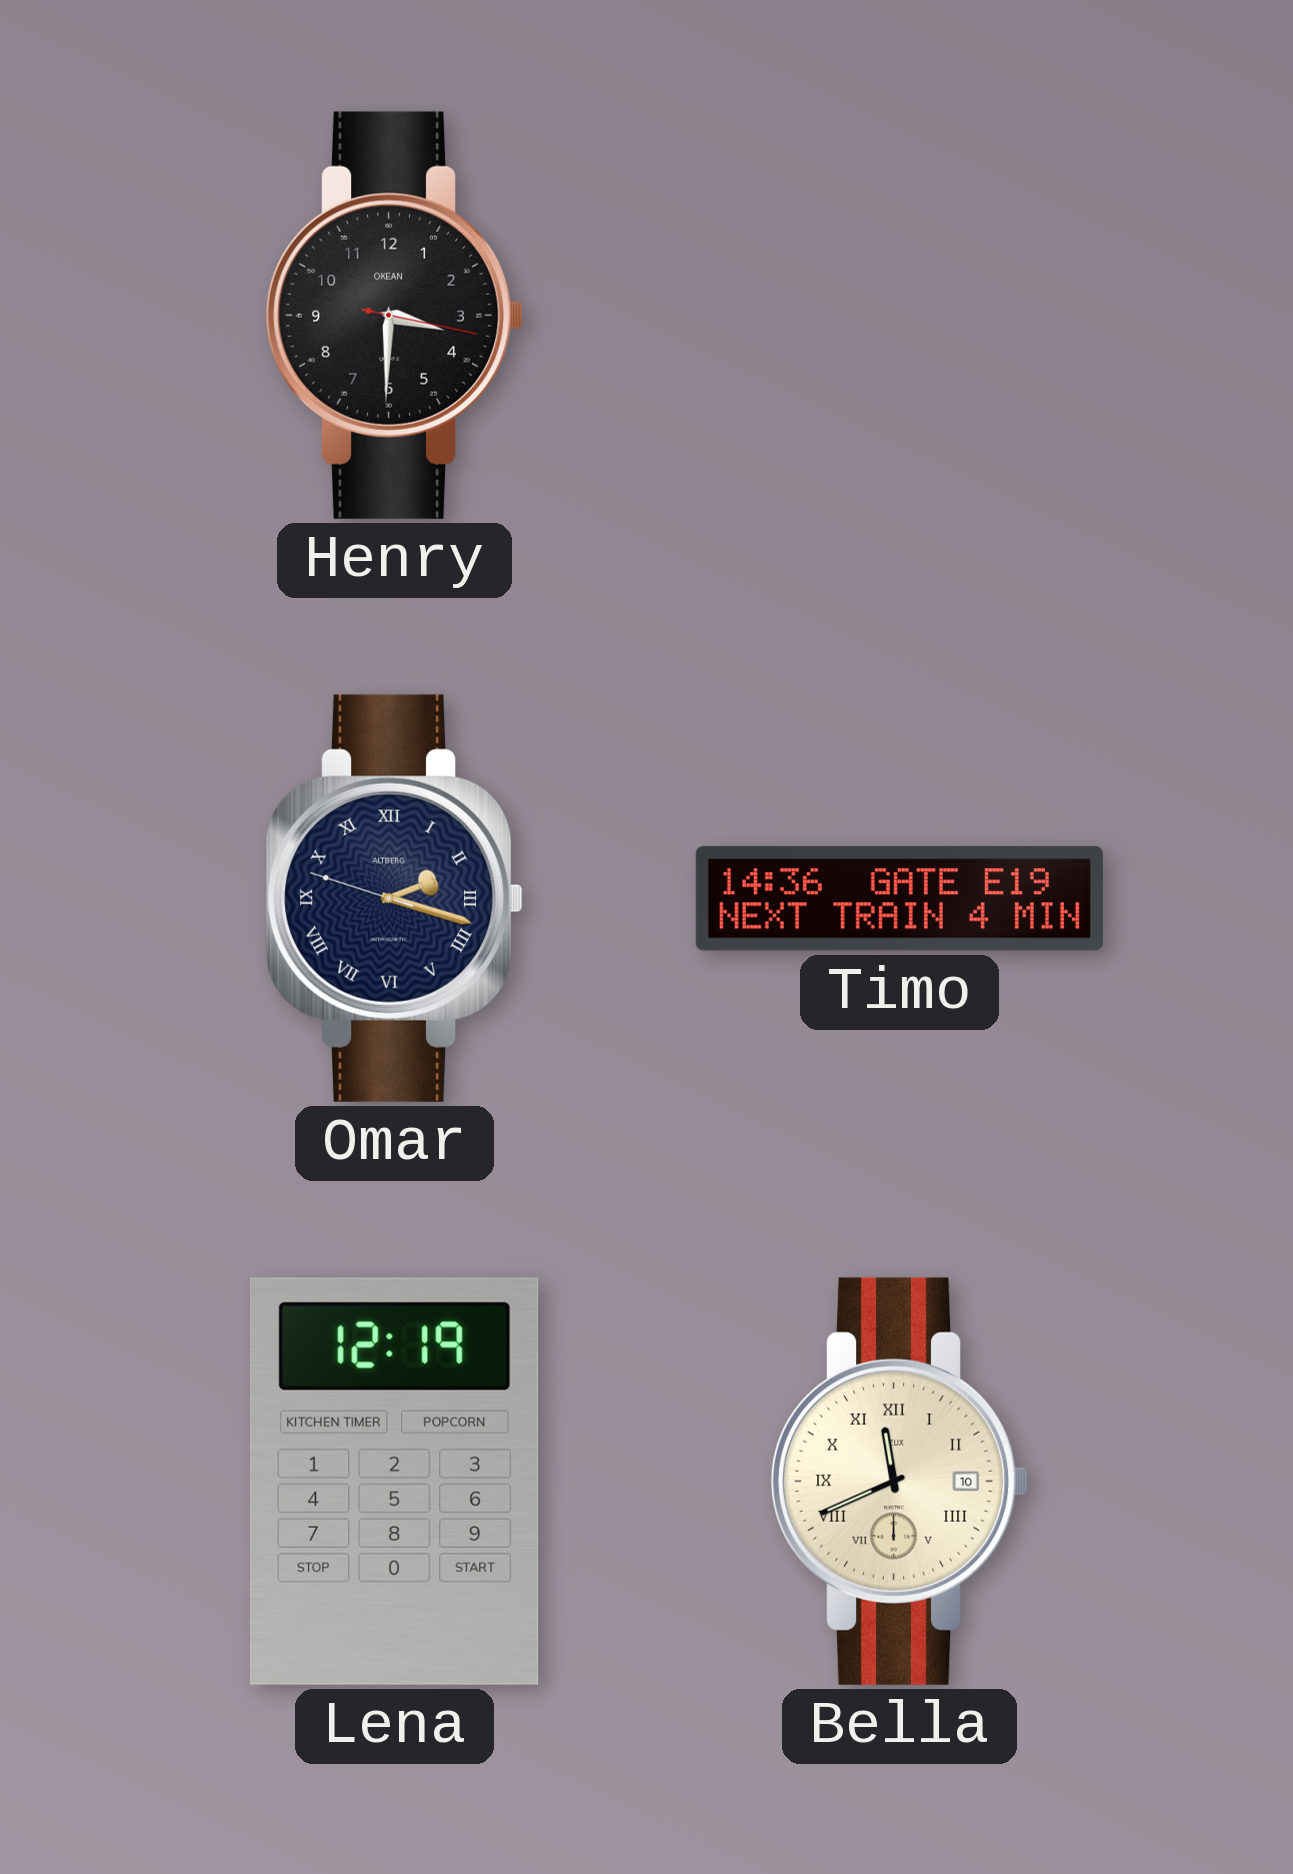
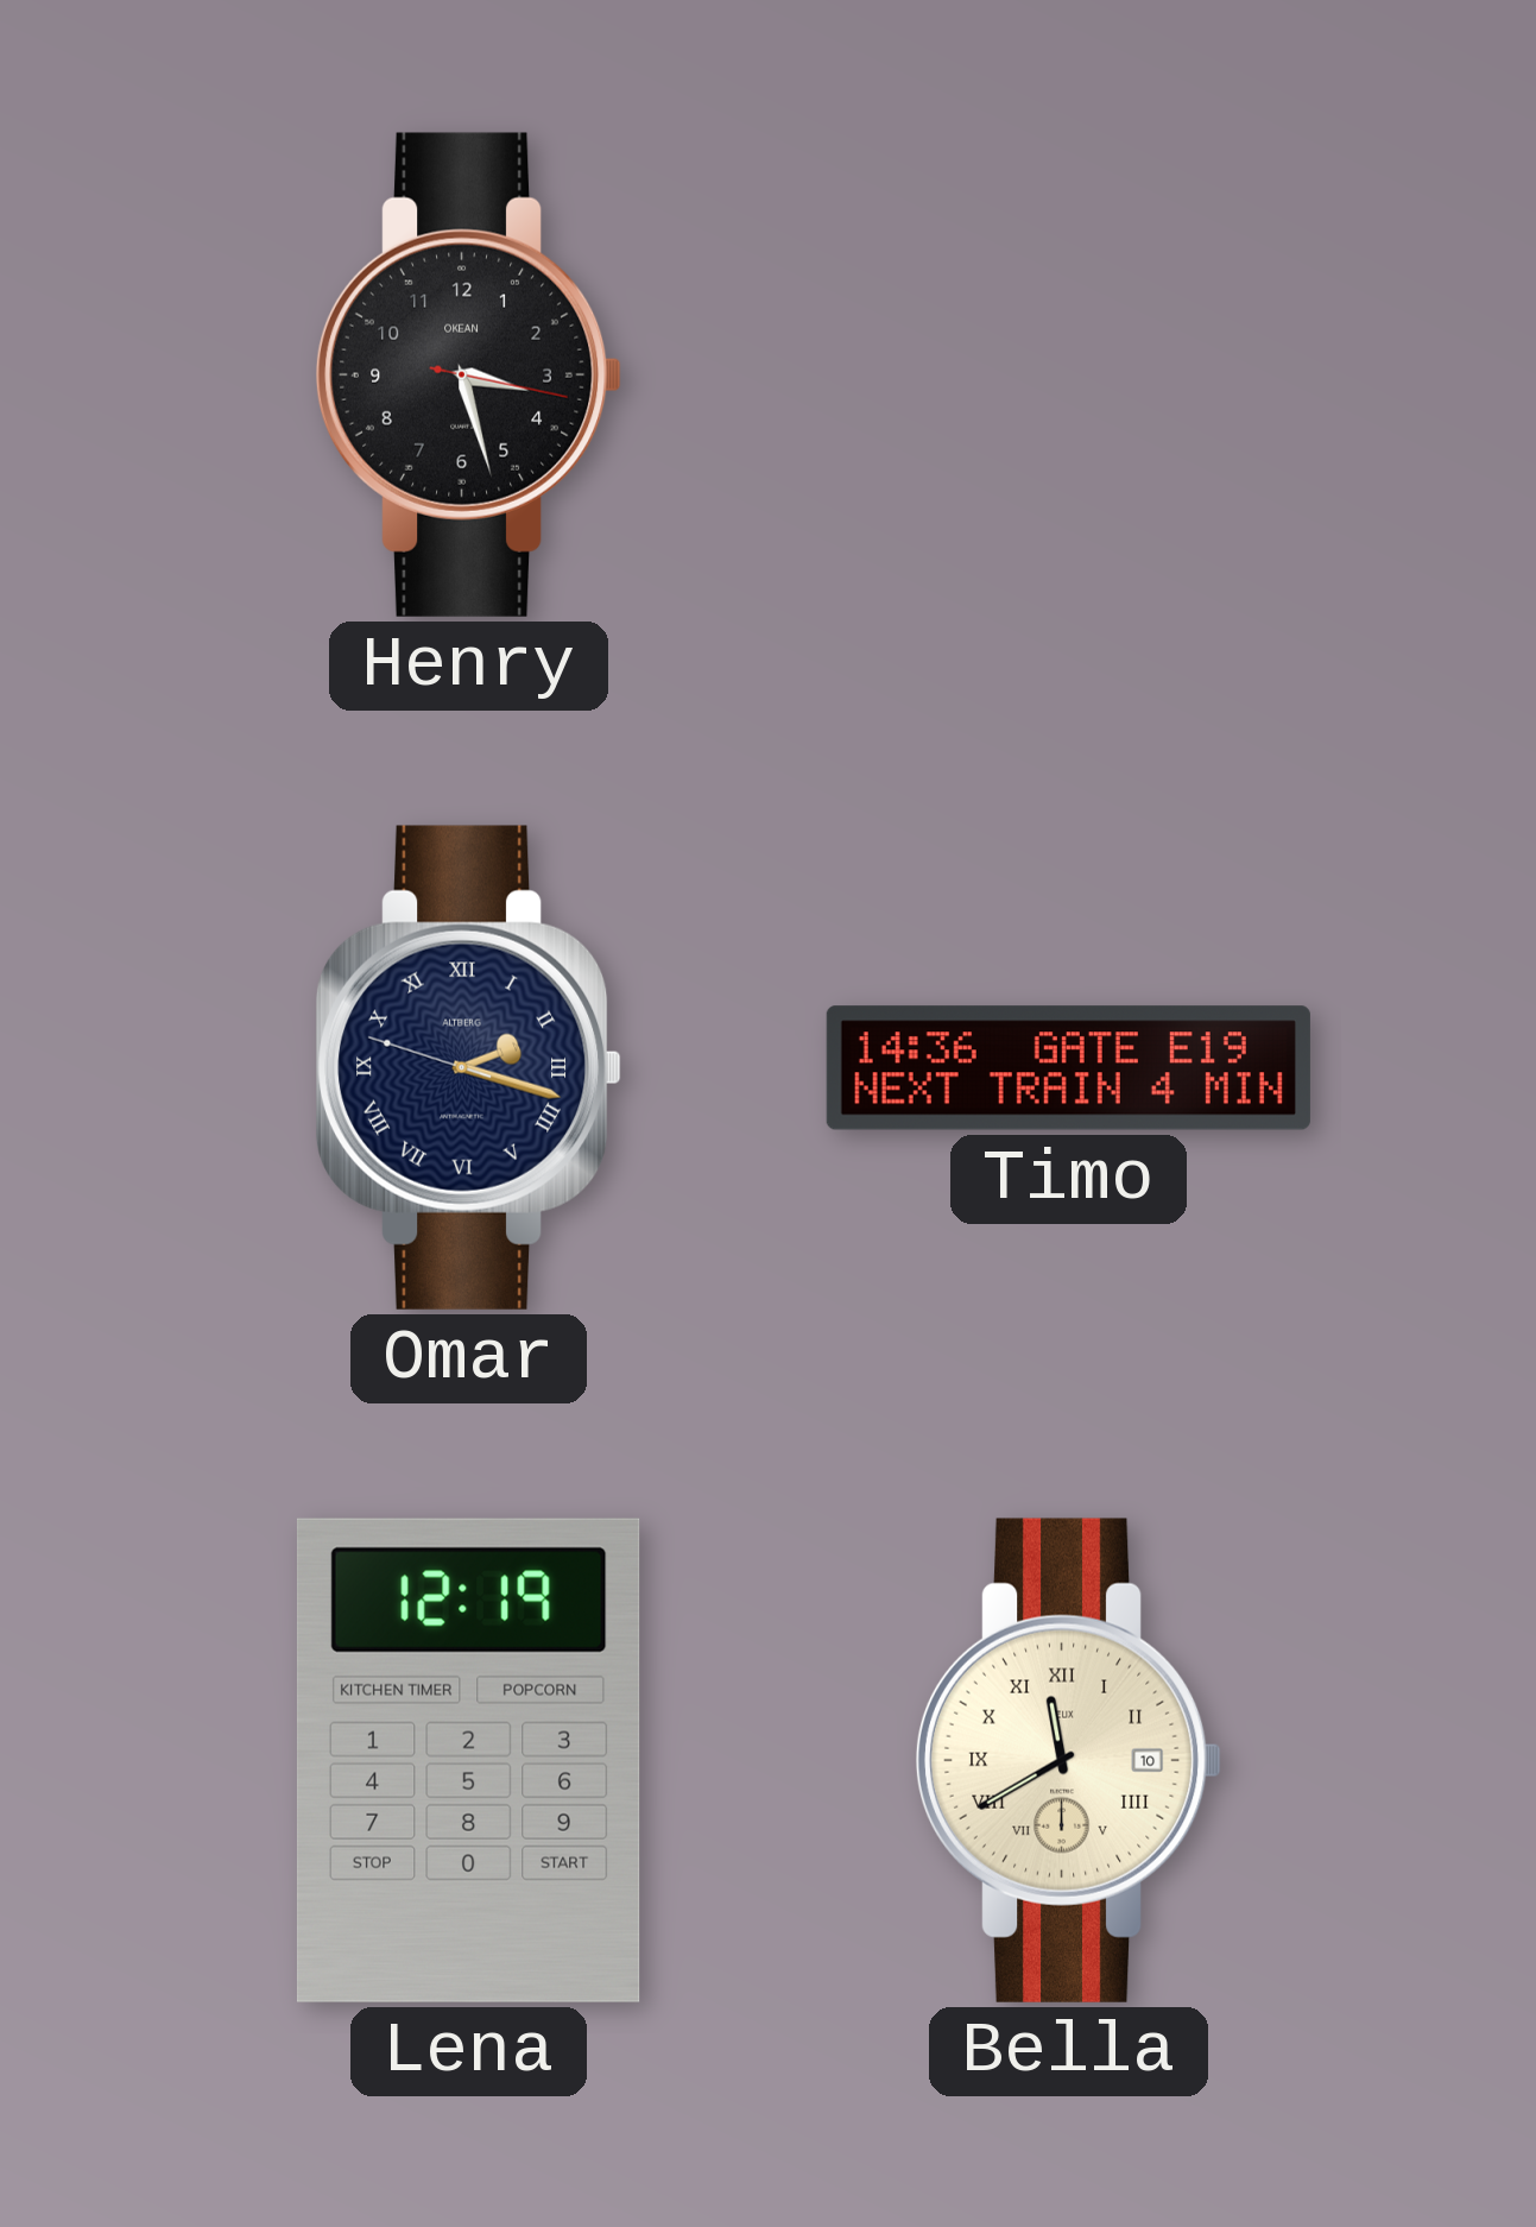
Henry: 3:30 -> 3:27 (469, 374)
Bella: 11:41 -> 11:40 (1069, 1760)
